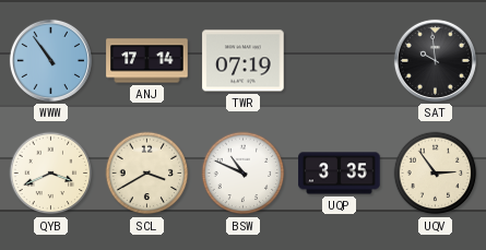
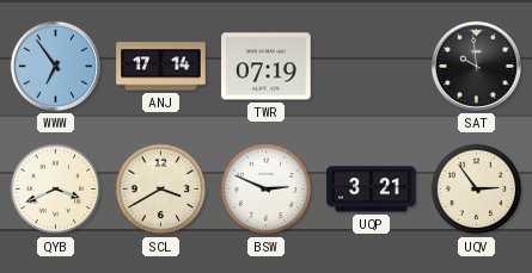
WWW: 10:54 -> 6:54 (55, 66)
BSW: 10:49 -> 2:49 (267, 190)
UQP: 3:35 -> 3:21 (372, 190)
